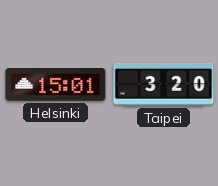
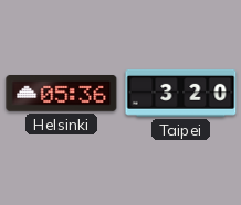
Helsinki: 15:01 -> 05:36 (62, 94)
